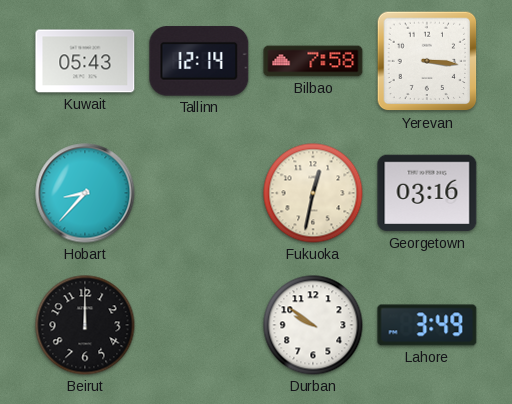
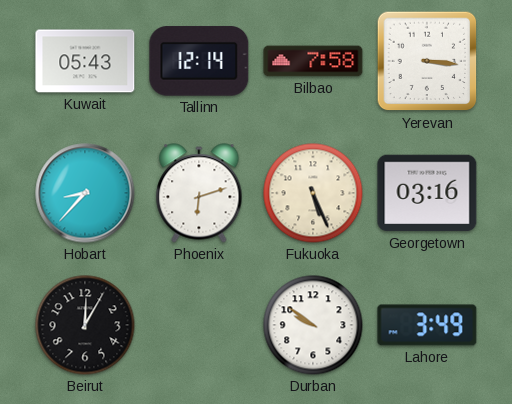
Phoenix: none -> 6:12 (199, 193)
Fukuoka: 12:32 -> 5:26 (313, 193)
Beirut: 12:00 -> 12:05 (85, 325)
